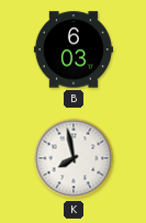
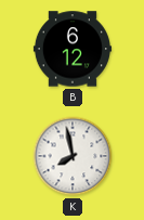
B: 6:03 -> 6:12 (73, 49)
